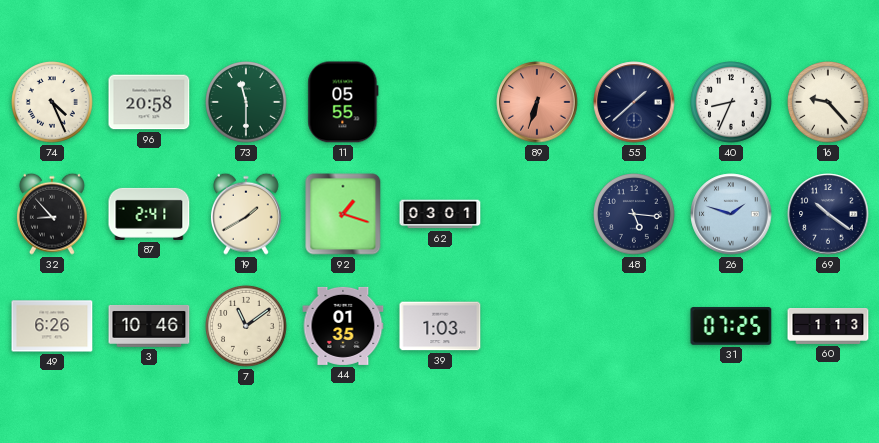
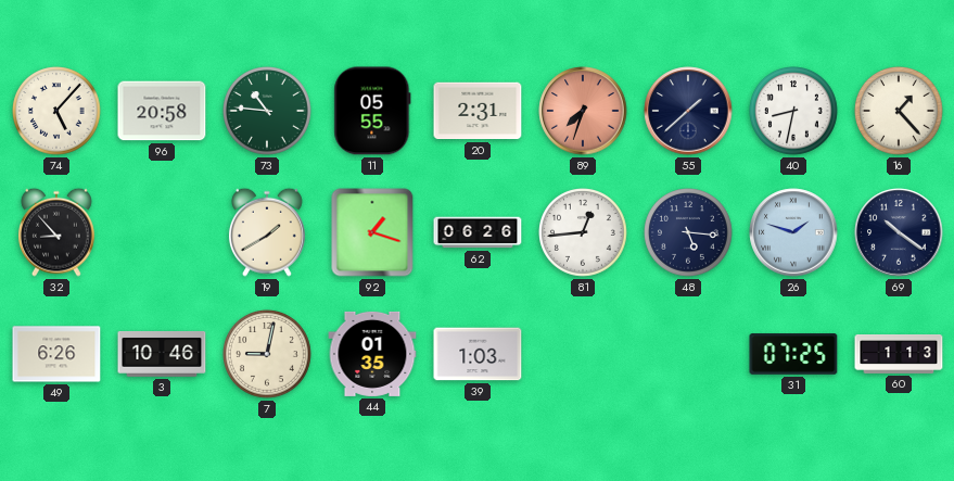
74: 4:26 -> 5:07 (58, 112)
73: 11:30 -> 10:46 (268, 112)
20: none -> 2:31 (478, 111)
89: 6:33 -> 7:33 (583, 111)
40: 8:34 -> 8:32 (794, 112)
16: 9:23 -> 1:23 (900, 112)
87: 2:41 -> none (149, 214)
62: 03:01 -> 06:26 (478, 232)
81: none -> 12:44 (584, 233)
7: 11:09 -> 9:02 (268, 355)
